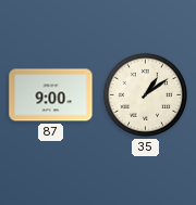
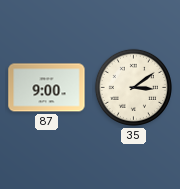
35: 1:09 -> 3:09 (133, 87)
